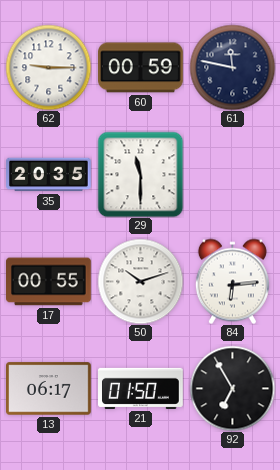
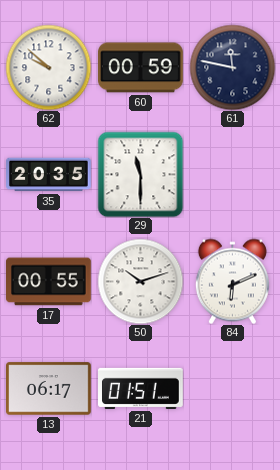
62: 9:15 -> 9:52 (48, 67)
84: 6:14 -> 6:11 (232, 281)
21: 01:50 -> 01:51 (141, 388)
92: 6:55 -> none (232, 388)
